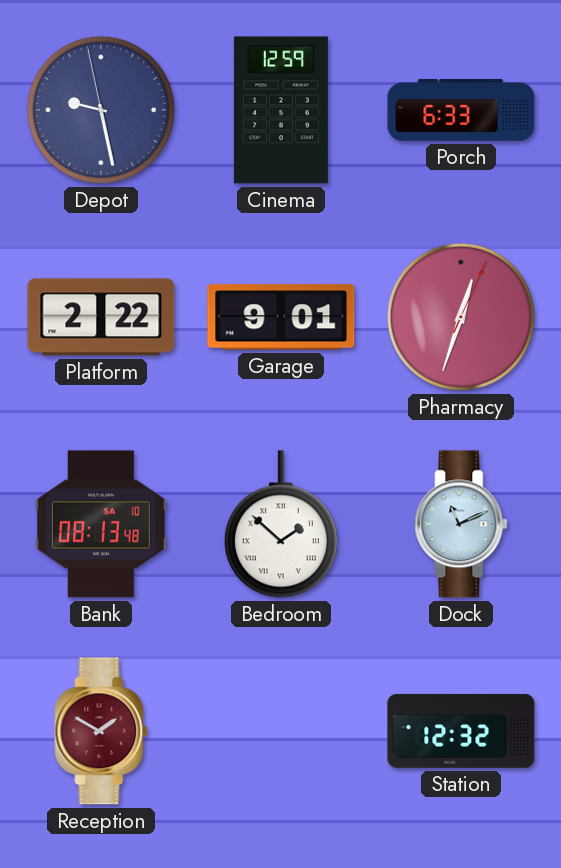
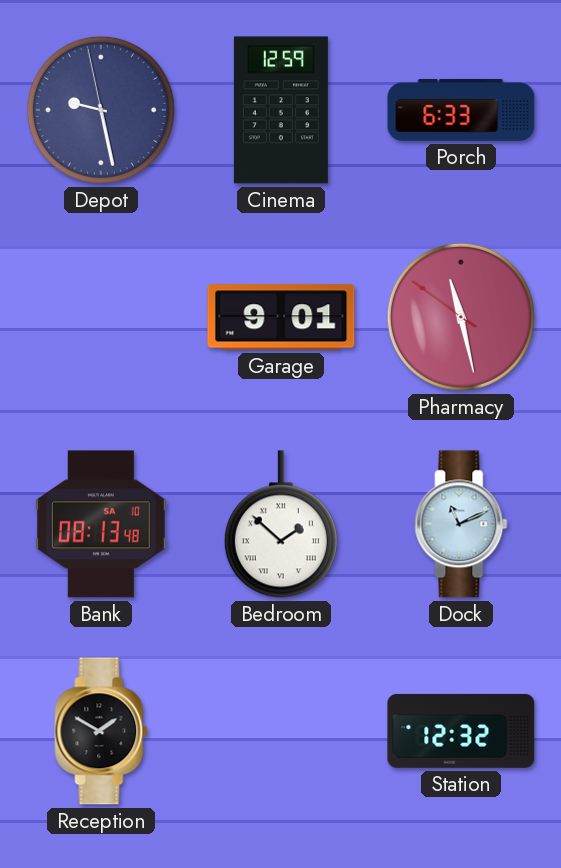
Platform: 2:22 -> none (101, 317)
Pharmacy: 12:33 -> 11:27 (461, 317)
Reception dial: burgundy -> black (101, 731)
